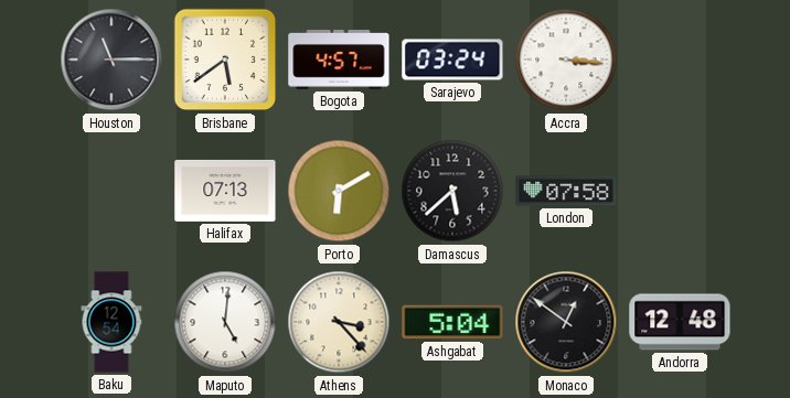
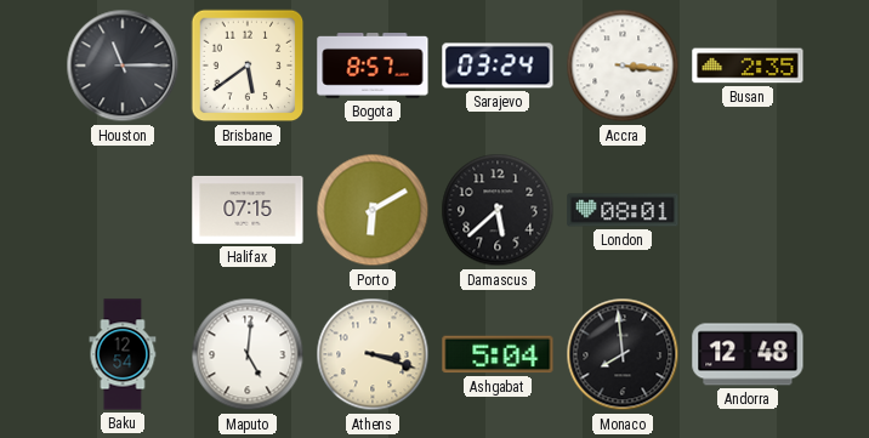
Bogota: 4:57 -> 8:57 (373, 67)
Busan: none -> 2:35 (748, 66)
Halifax: 07:13 -> 07:15 (248, 210)
London: 07:58 -> 08:01 (623, 210)
Athens: 3:23 -> 3:18 (373, 354)
Monaco: 12:51 -> 7:59 (623, 354)
